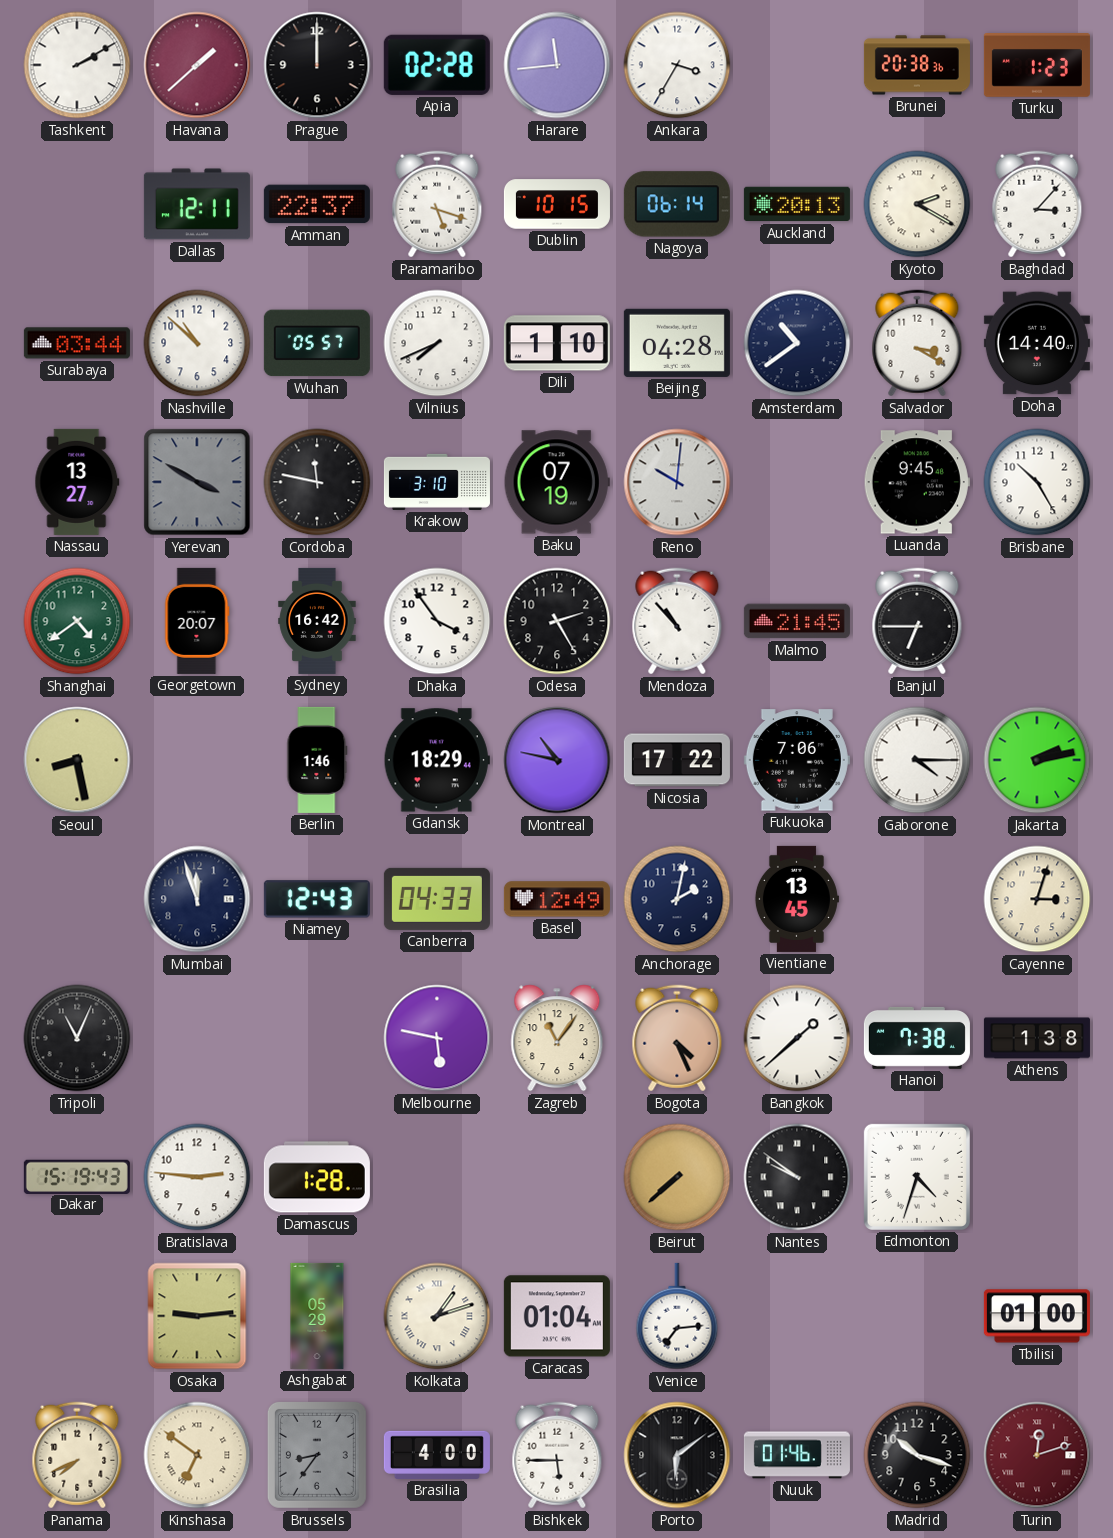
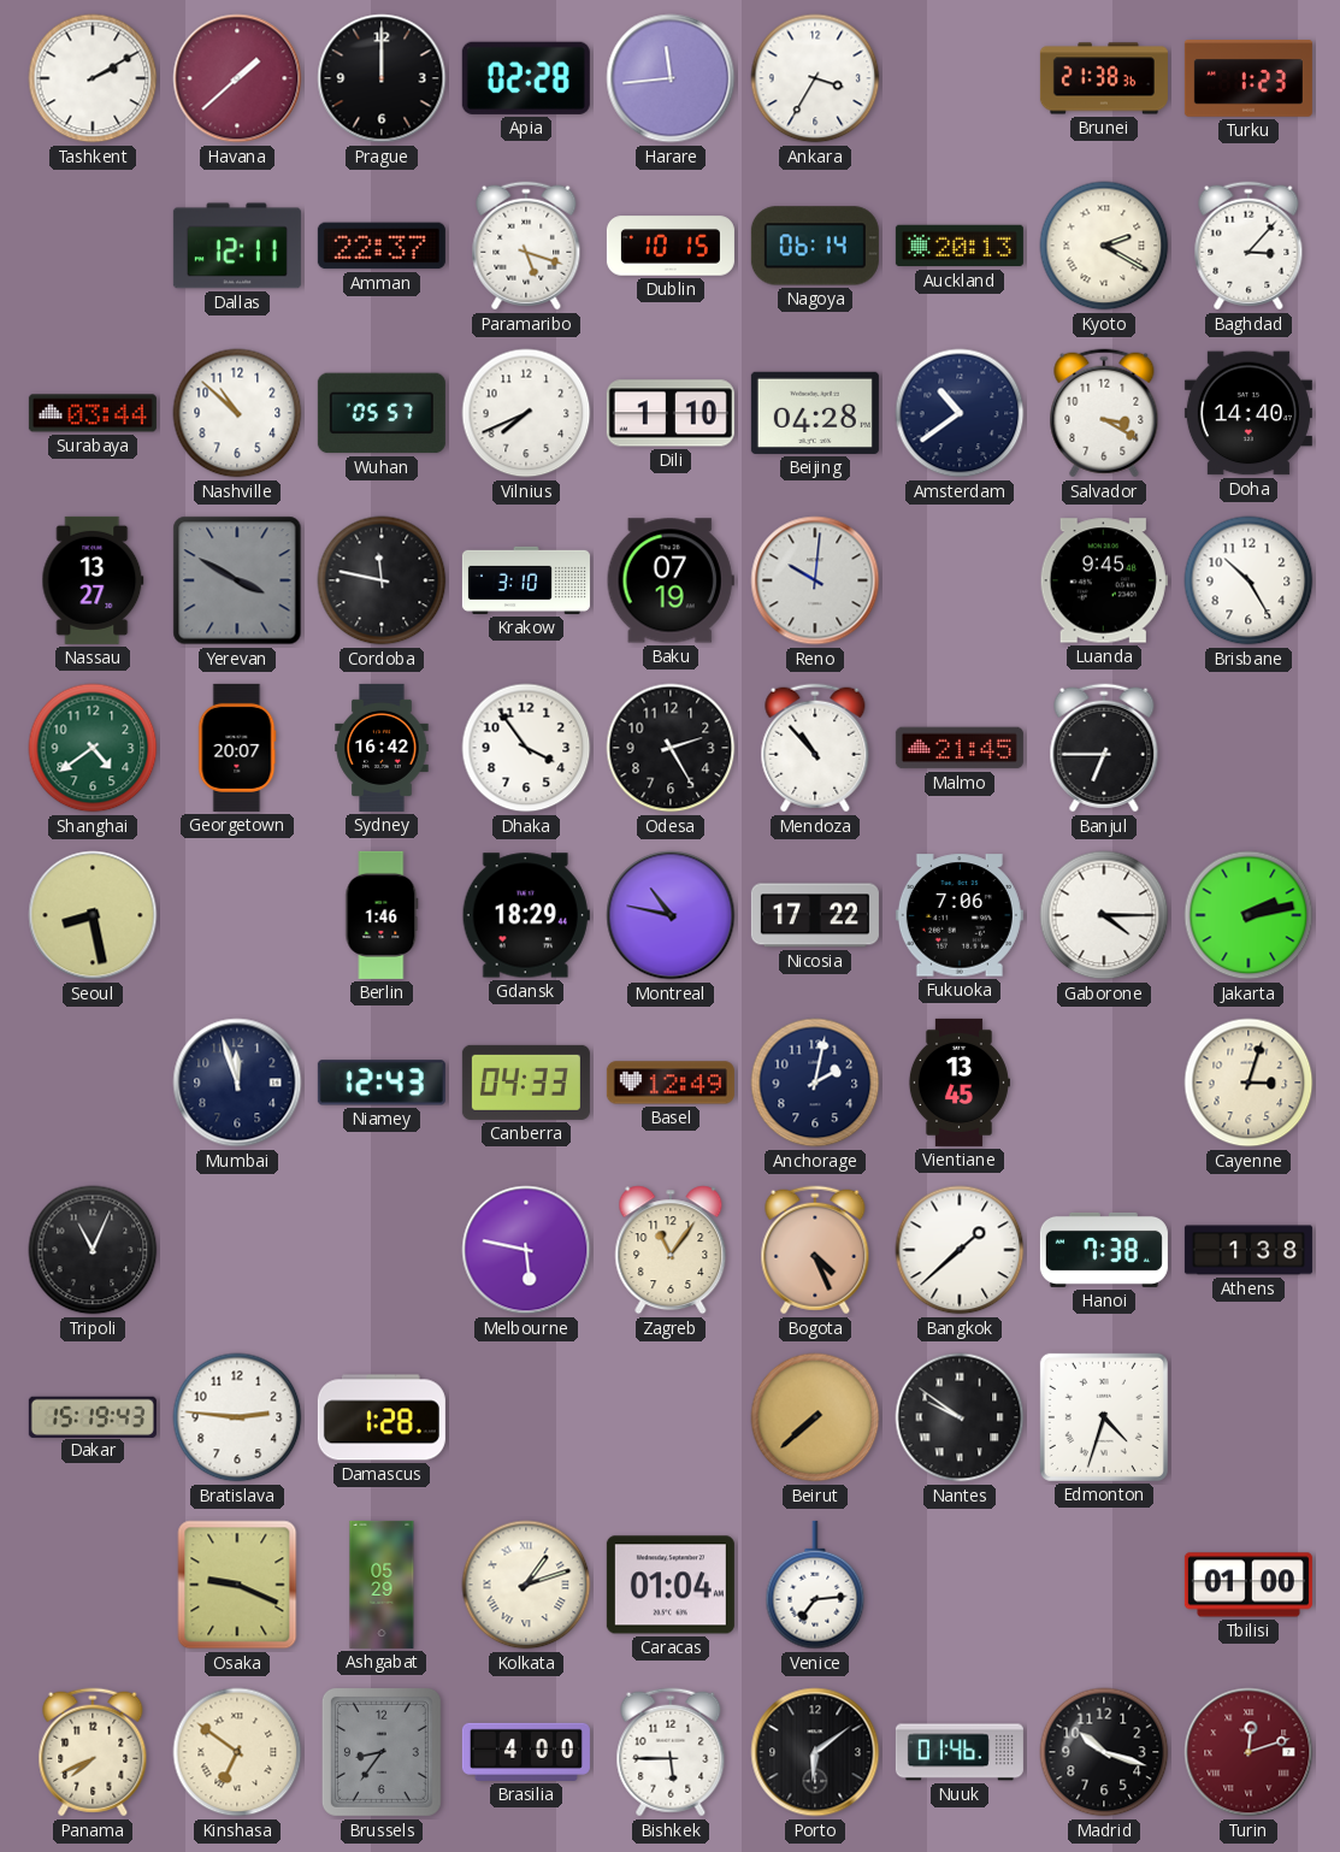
Brunei: 20:38 -> 21:38 (1104, 78)
Osaka: 9:14 -> 9:19 (237, 1585)
